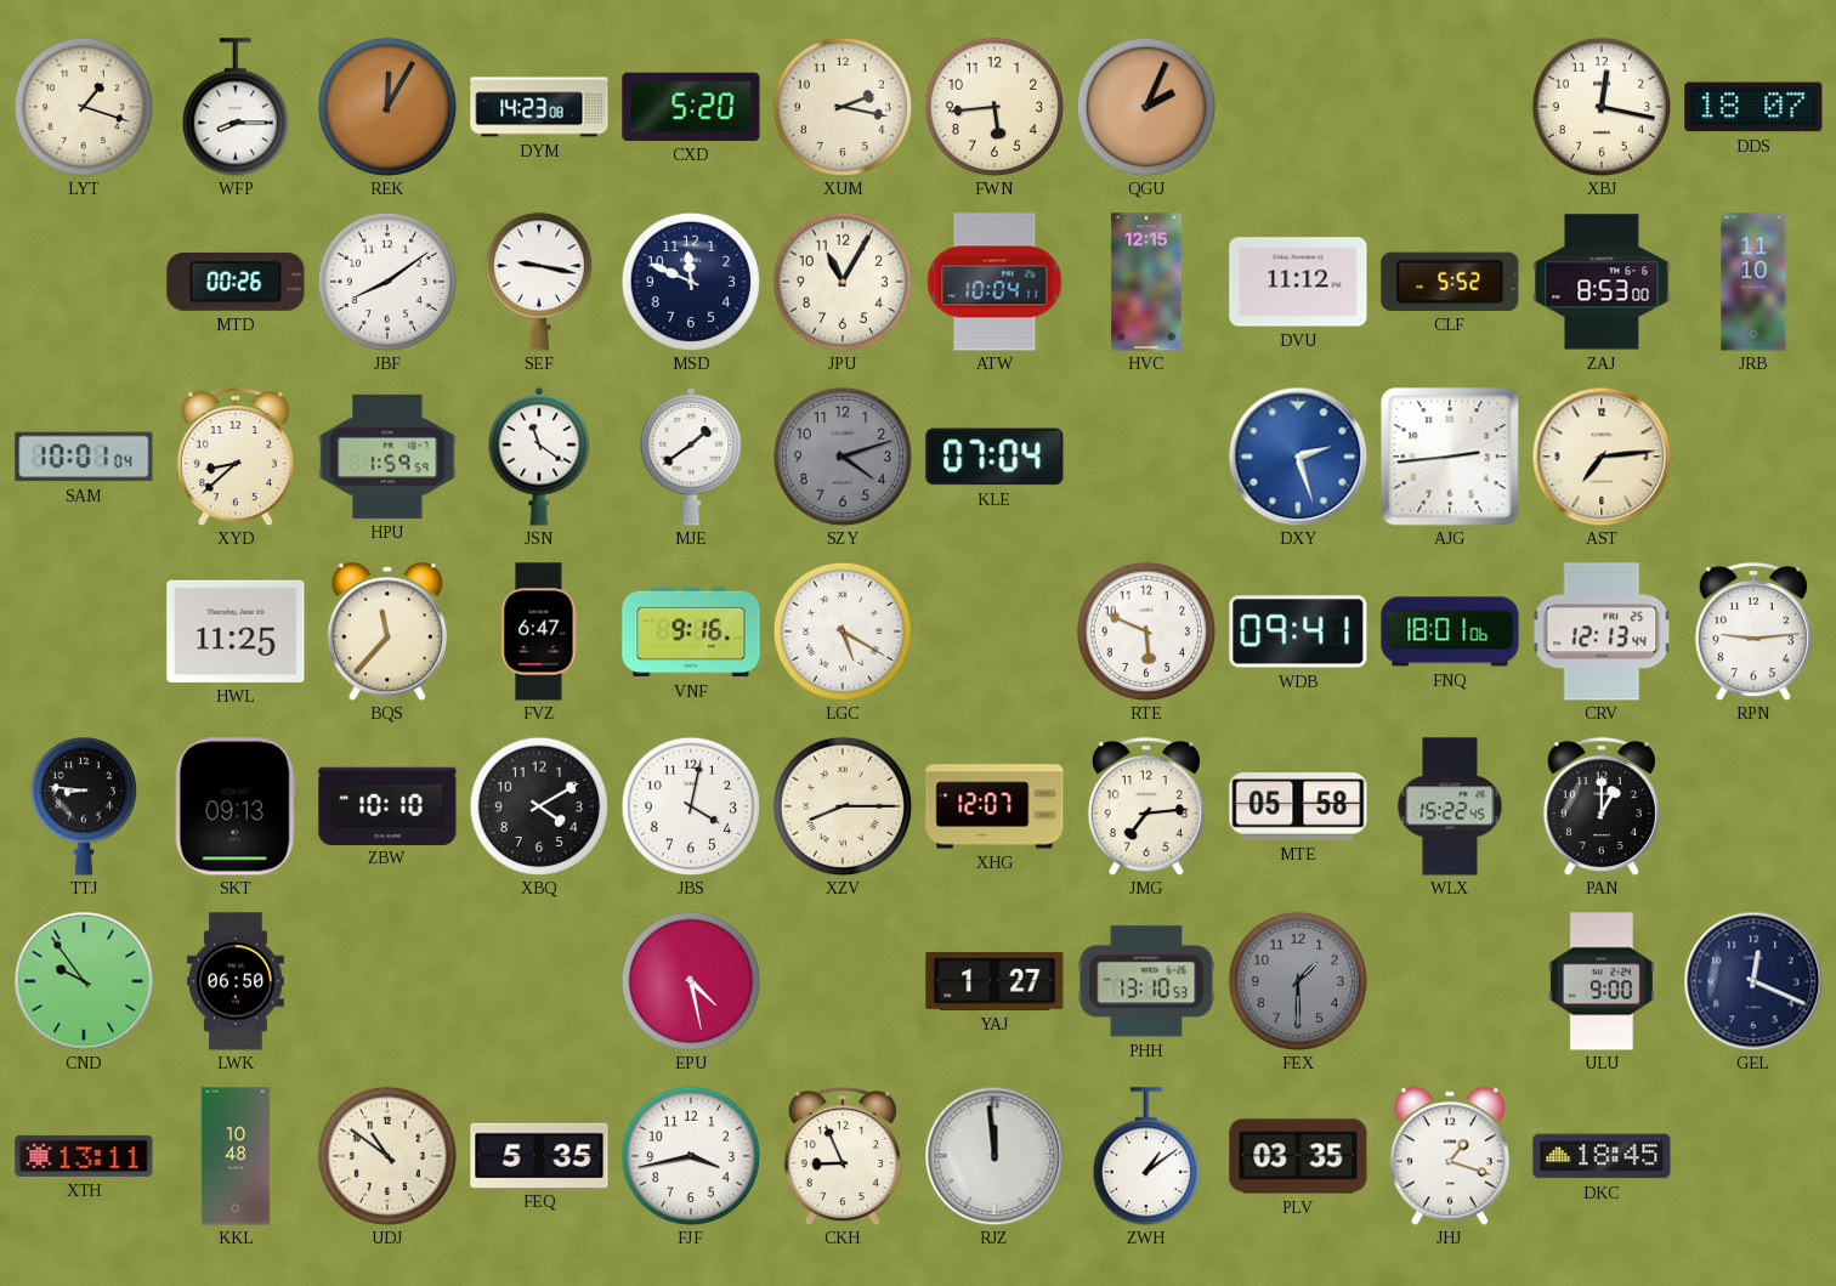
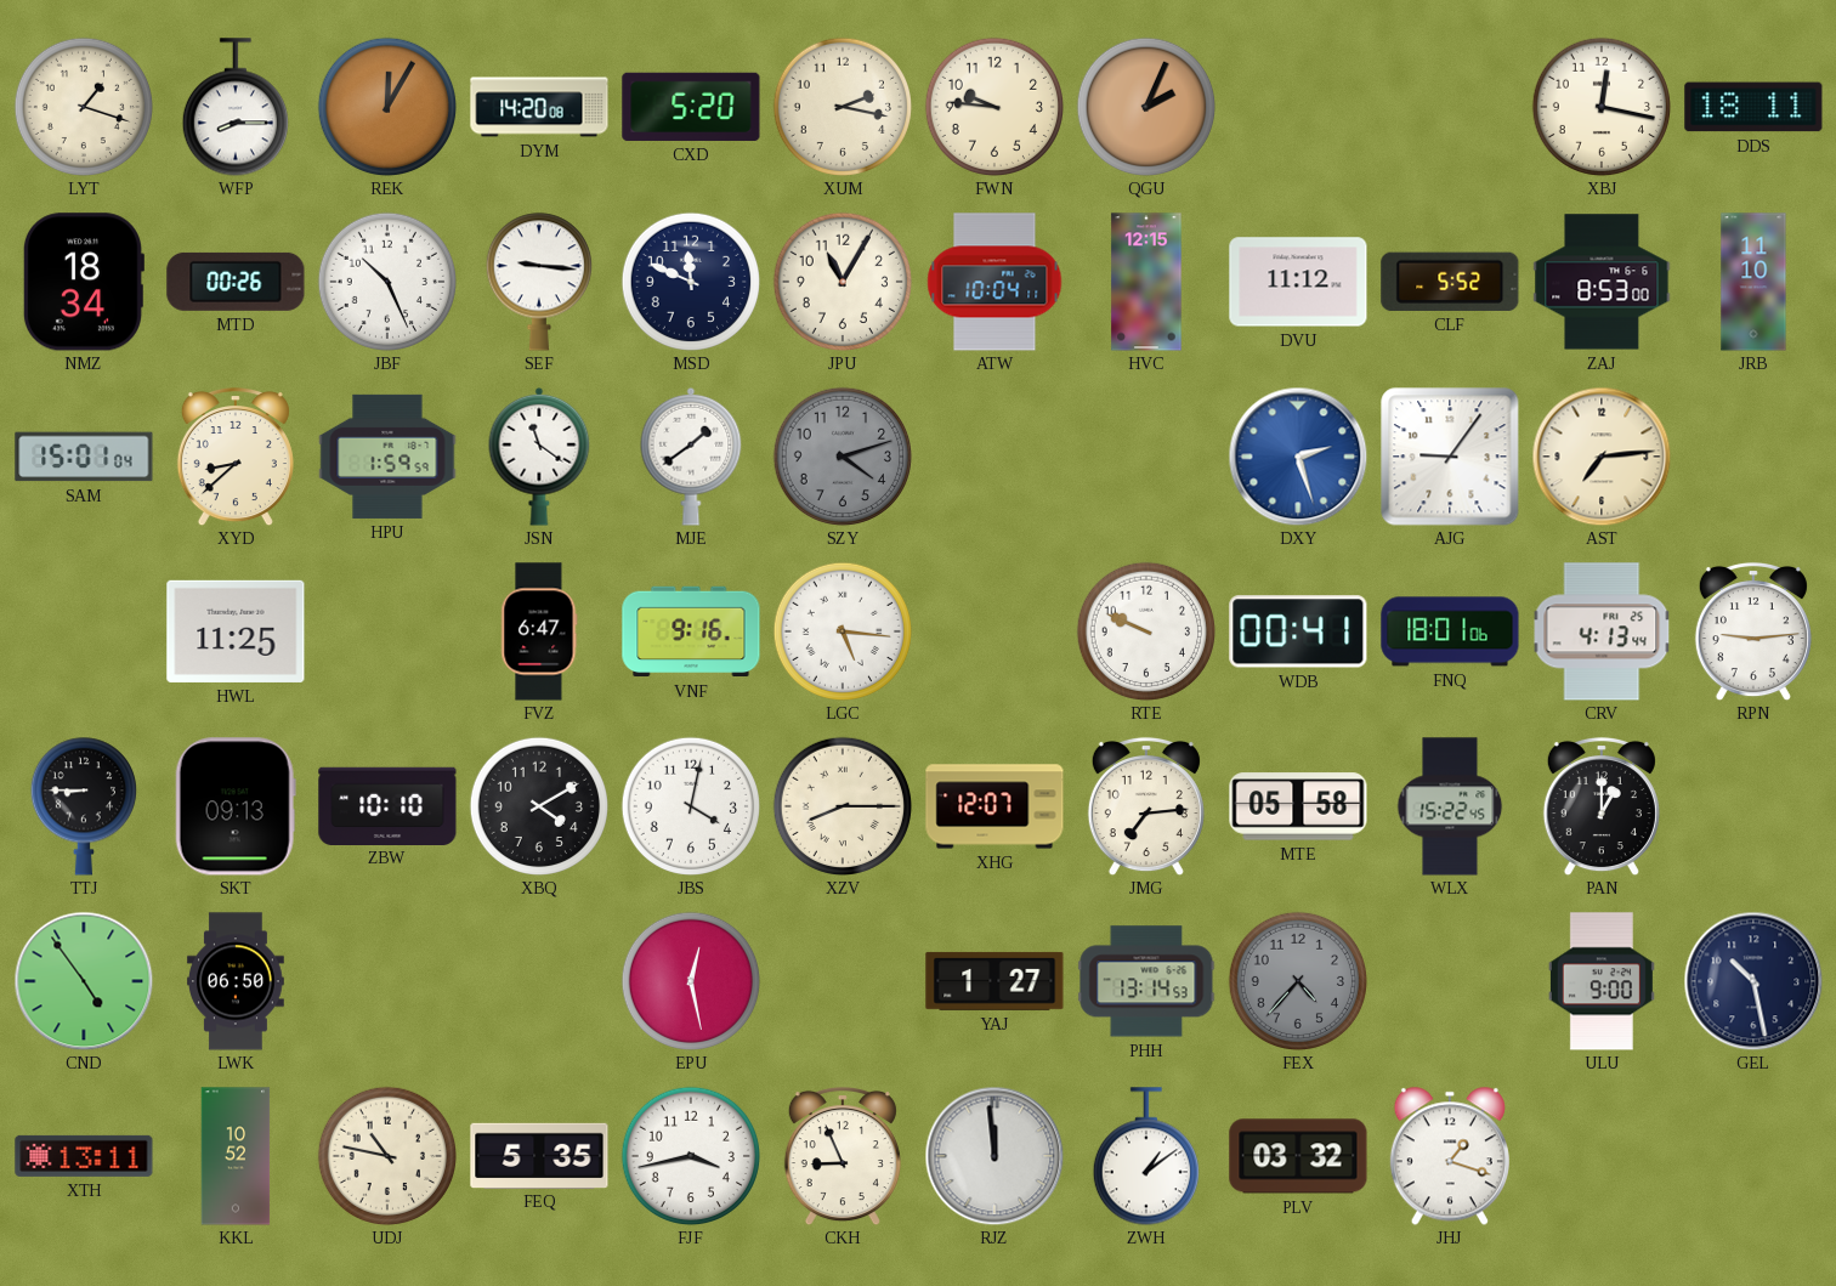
DYM: 14:23 -> 14:20 (539, 107)
FWN: 5:44 -> 9:46 (993, 106)
DDS: 18:07 -> 18:11 (1753, 107)
NMZ: none -> 18:34 (83, 282)
JBF: 8:09 -> 10:26 (386, 281)
SEF: 9:17 -> 9:16 (539, 282)
SAM: 10:01 -> 15:01 (84, 457)
KLE: 07:04 -> none (994, 457)
AJG: 2:44 -> 9:06 (1450, 457)
BQS: 11:37 -> none (387, 631)
LGC: 5:20 -> 5:16 (841, 630)
RTE: 5:49 -> 9:49 (1145, 630)
WDB: 09:41 -> 00:41 (1298, 631)
CRV: 12:13 -> 4:13 (1602, 631)
TTJ: 8:46 -> 8:45 (84, 806)
CND: 9:54 -> 4:54 (84, 981)
EPU: 4:28 -> 12:28 (690, 980)
PHH: 13:10 -> 13:14 (1146, 981)
FEX: 1:30 -> 4:37 (1297, 980)
GEL: 12:19 -> 10:28 (1753, 981)
KKL: 10:48 -> 10:52 (236, 1156)
UDJ: 10:51 -> 10:47 (386, 1155)
PLV: 03:35 -> 03:32 (1298, 1156)
DKC: 18:45 -> none (1602, 1156)
